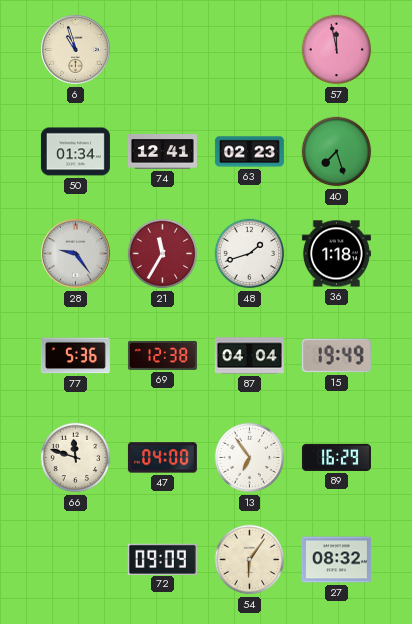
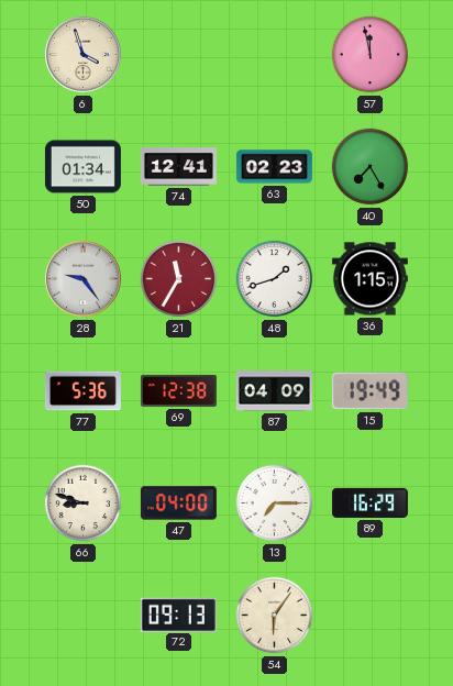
6: 10:57 -> 3:57 (84, 55)
40: 7:27 -> 7:25 (371, 167)
36: 1:18 -> 1:15 (369, 279)
87: 04:04 -> 04:09 (274, 391)
66: 11:48 -> 8:48 (84, 504)
13: 6:54 -> 7:15 (275, 504)
72: 09:09 -> 09:13 (178, 615)
27: 08:32 -> none (336, 560)
